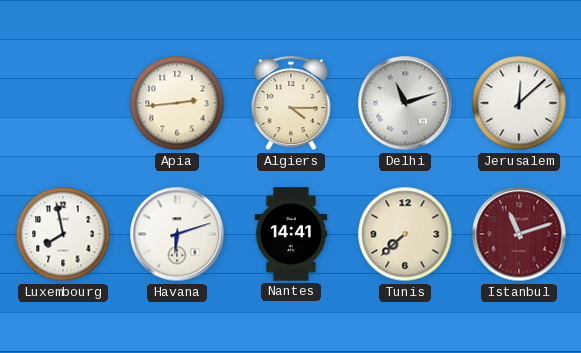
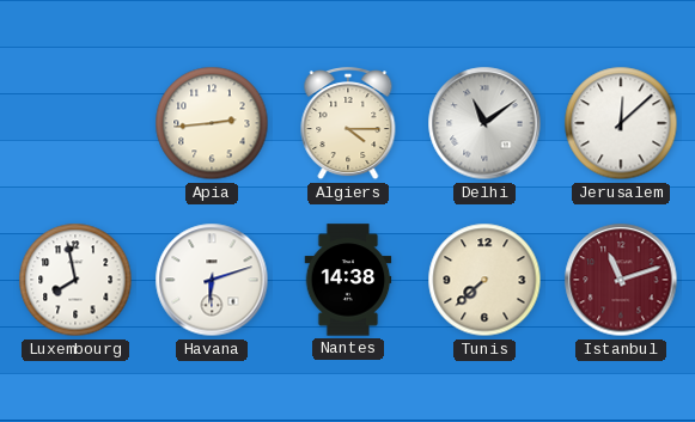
Delhi: 11:12 -> 11:09 (484, 123)
Nantes: 14:41 -> 14:38 (348, 280)
